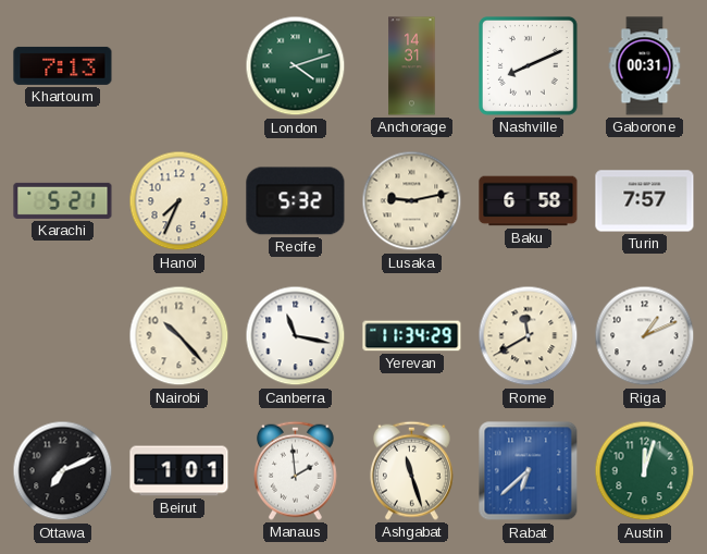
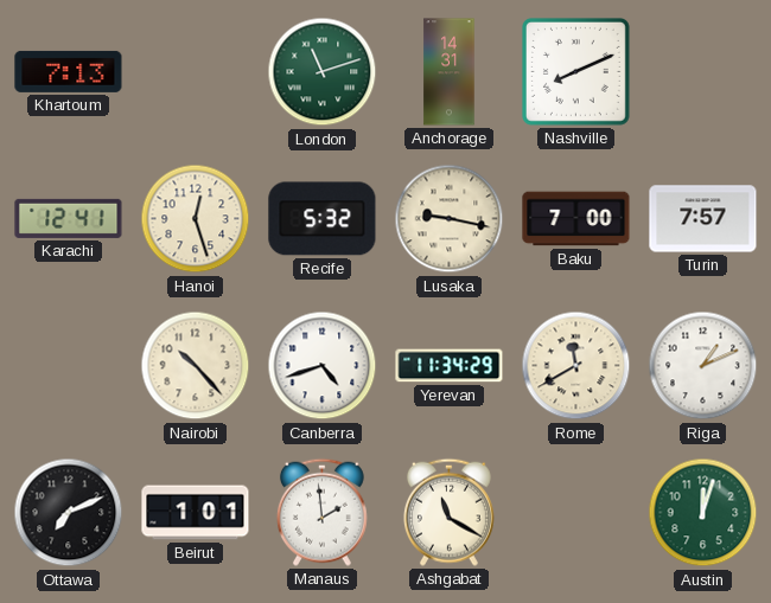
London: 4:12 -> 11:12 (323, 72)
Gaborone: 00:31 -> none (645, 66)
Karachi: 5:21 -> 12:41 (69, 218)
Hanoi: 7:34 -> 12:27 (196, 219)
Lusaka: 9:13 -> 9:17 (450, 219)
Baku: 6:58 -> 7:00 (576, 219)
Canberra: 11:17 -> 4:42 (323, 366)
Ashgabat: 11:27 -> 11:20 (448, 512)
Rabat: 6:38 -> none (529, 471)
